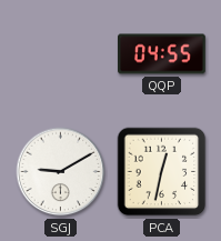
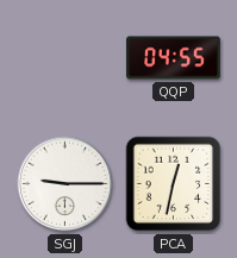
SGJ: 9:10 -> 9:15 (66, 184)
